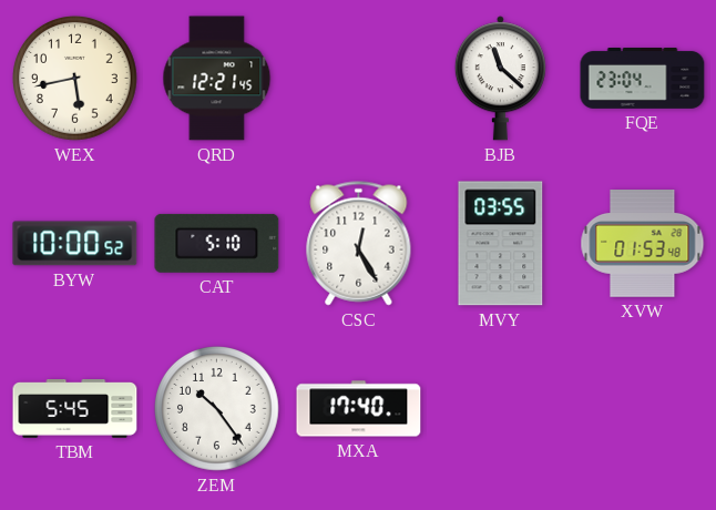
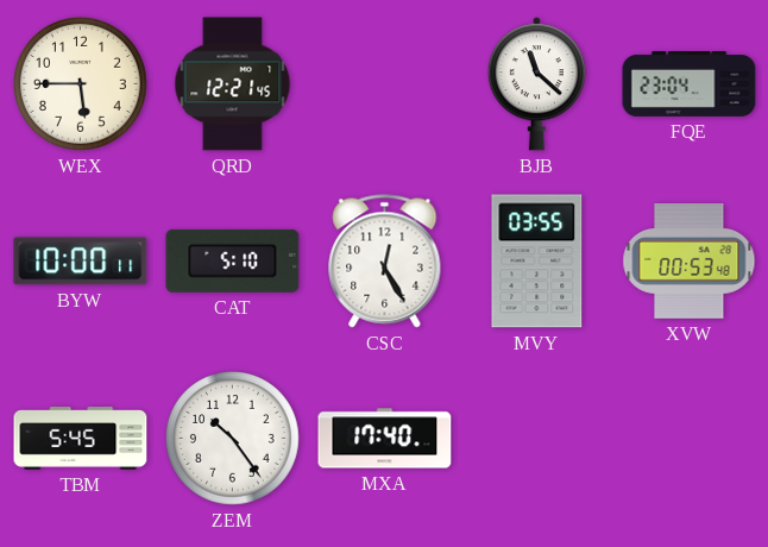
WEX: 5:43 -> 5:45 (81, 84)
BYW: 10:00:52 -> 10:00:11 (81, 262)
XVW: 01:53 -> 00:53 (690, 262)
